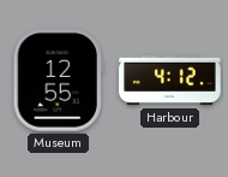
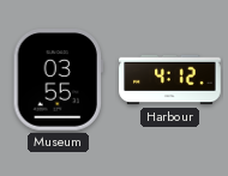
Museum: 12:55 -> 03:55 (58, 80)
